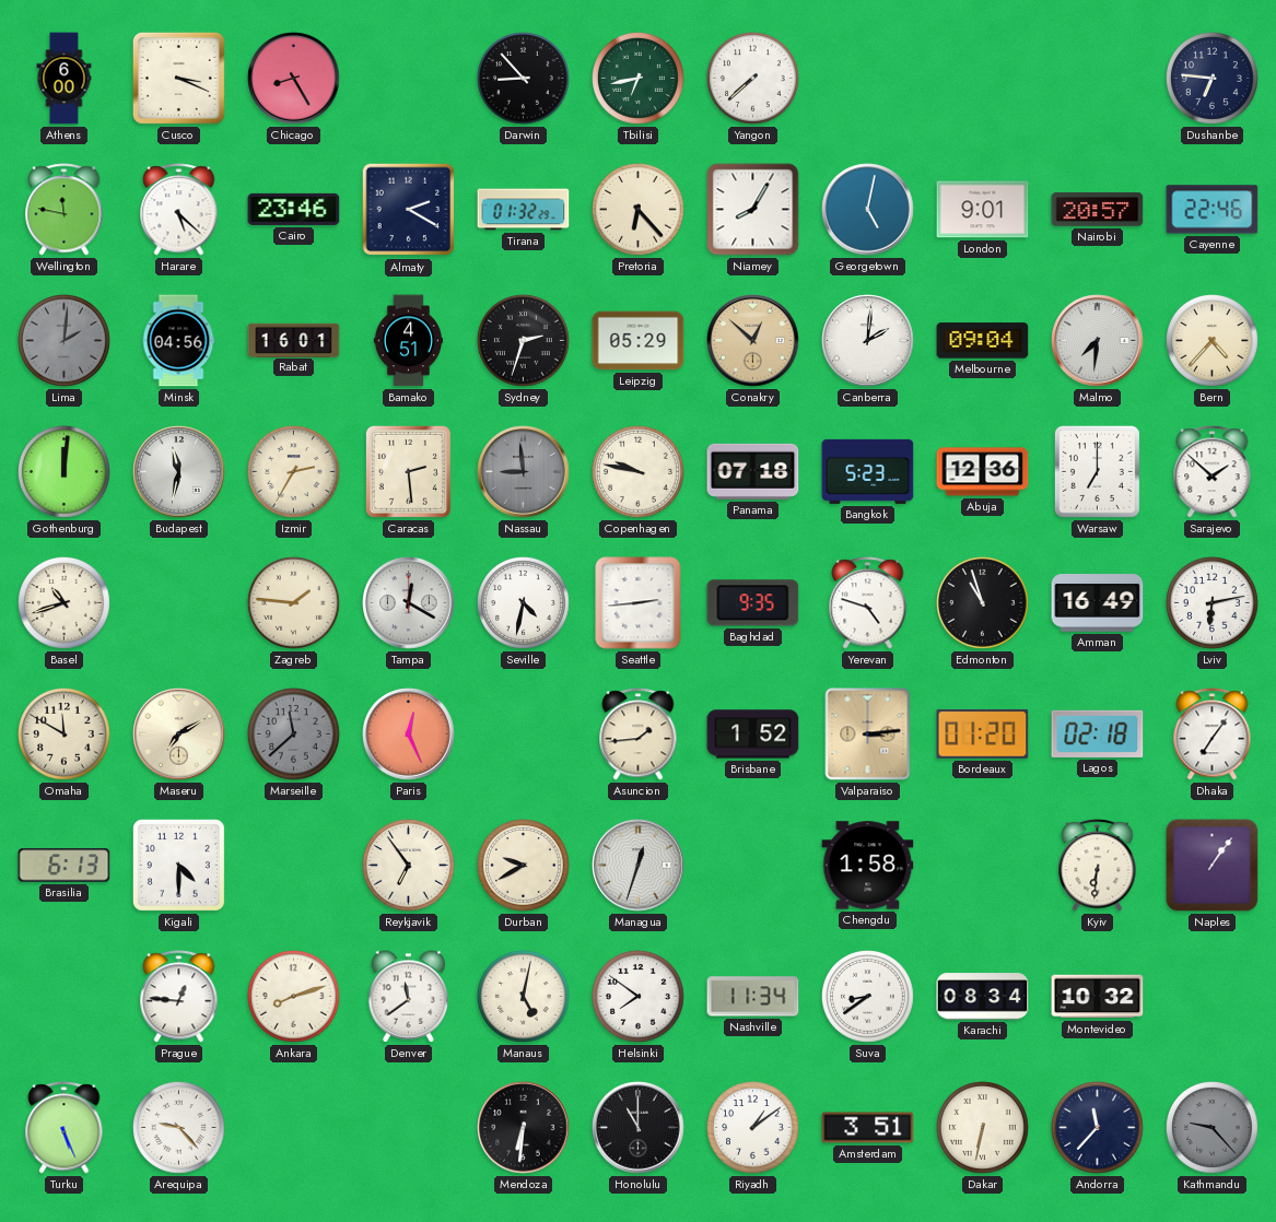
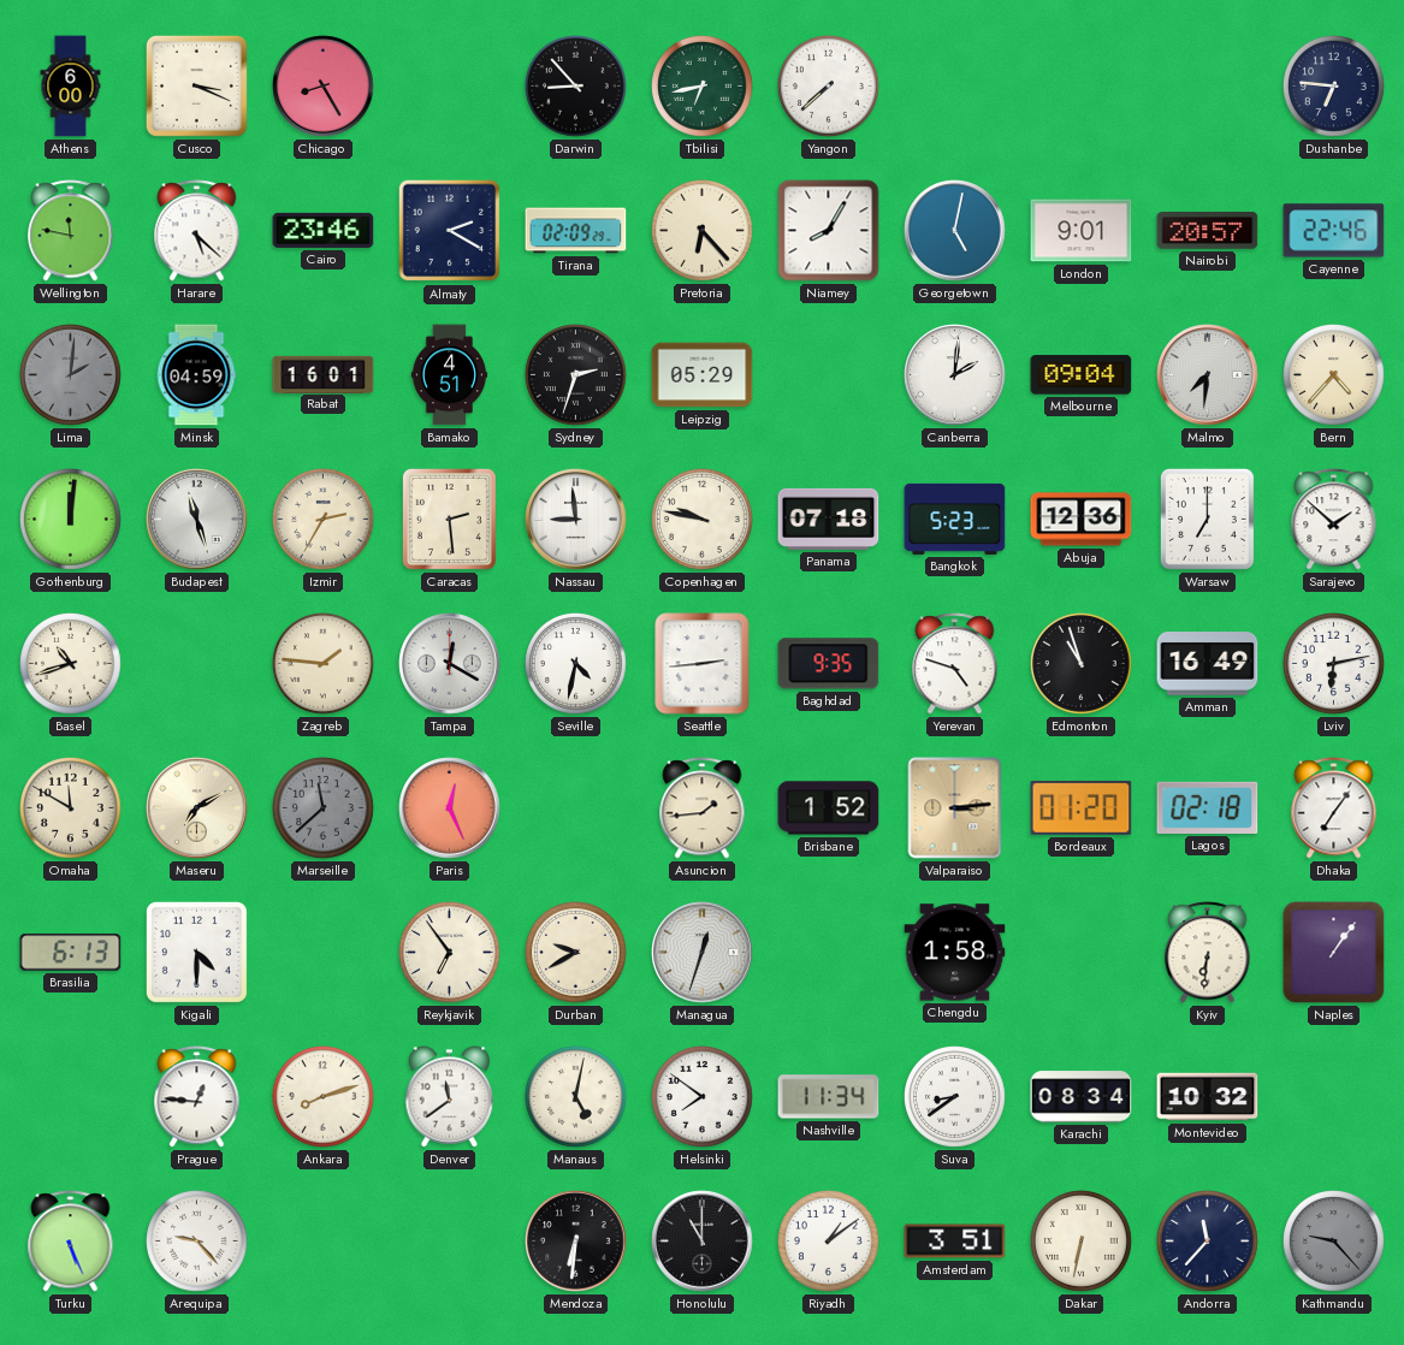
Tirana: 01:32 -> 02:09 (576, 231)
Minsk: 04:56 -> 04:59 (196, 375)
Conakry: 12:52 -> none (753, 341)
Budapest: 11:32 -> 11:27 (197, 520)
Nassau dial: grey -> white (576, 520)
